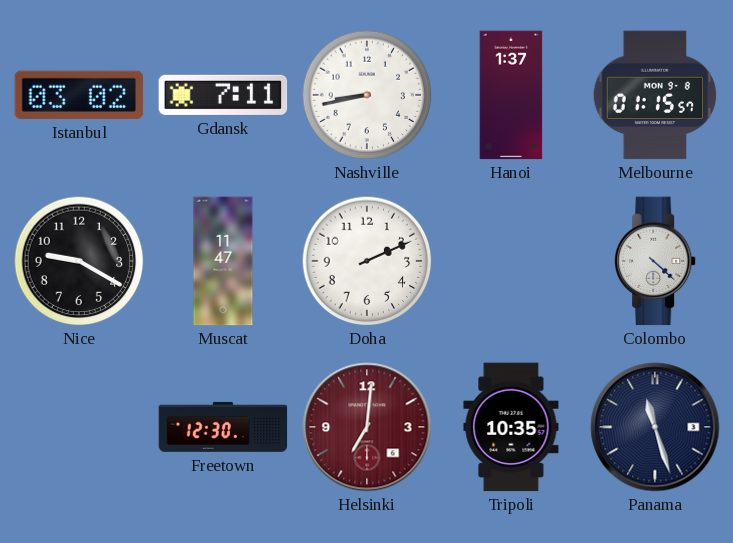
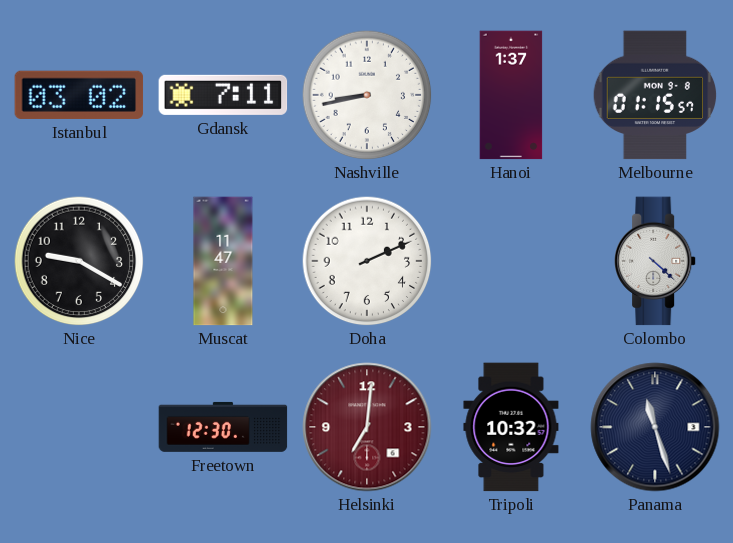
Tripoli: 10:35 -> 10:32 (511, 427)
